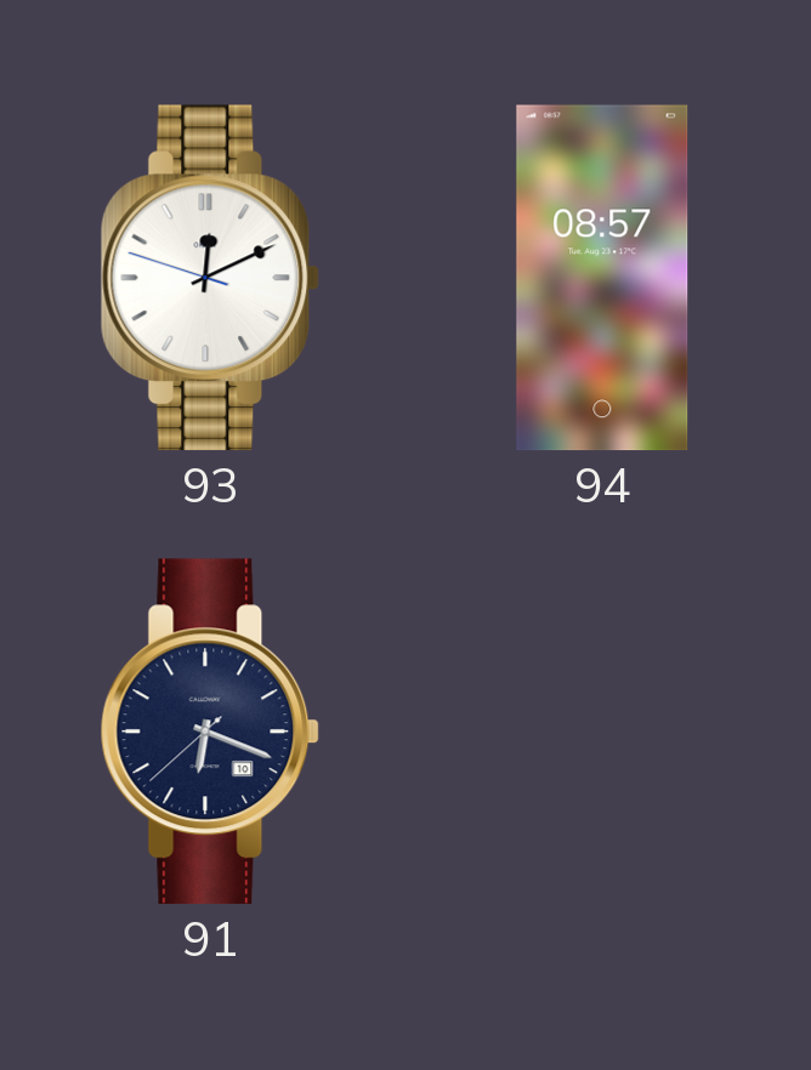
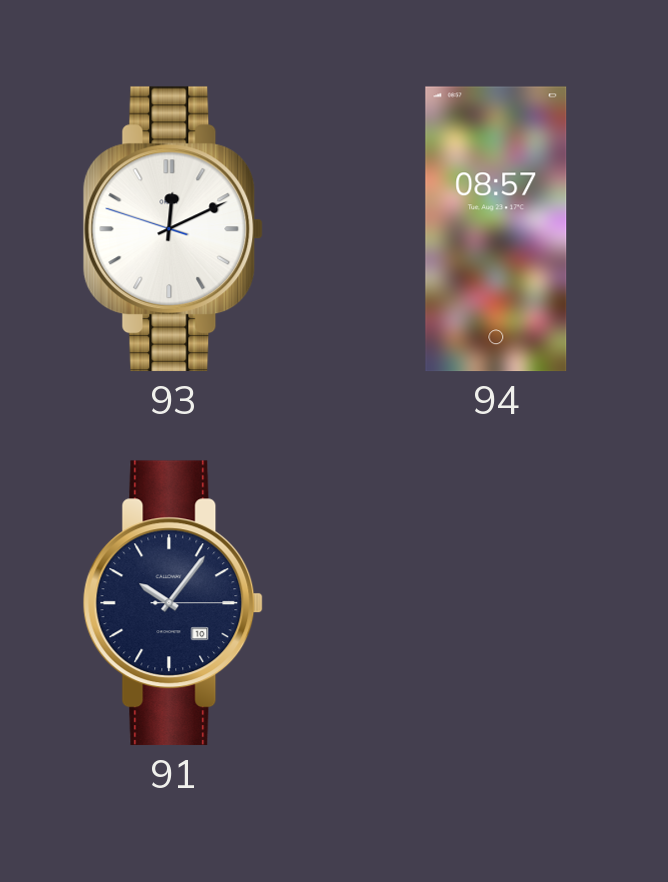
91: 6:18 -> 10:06 (173, 603)
